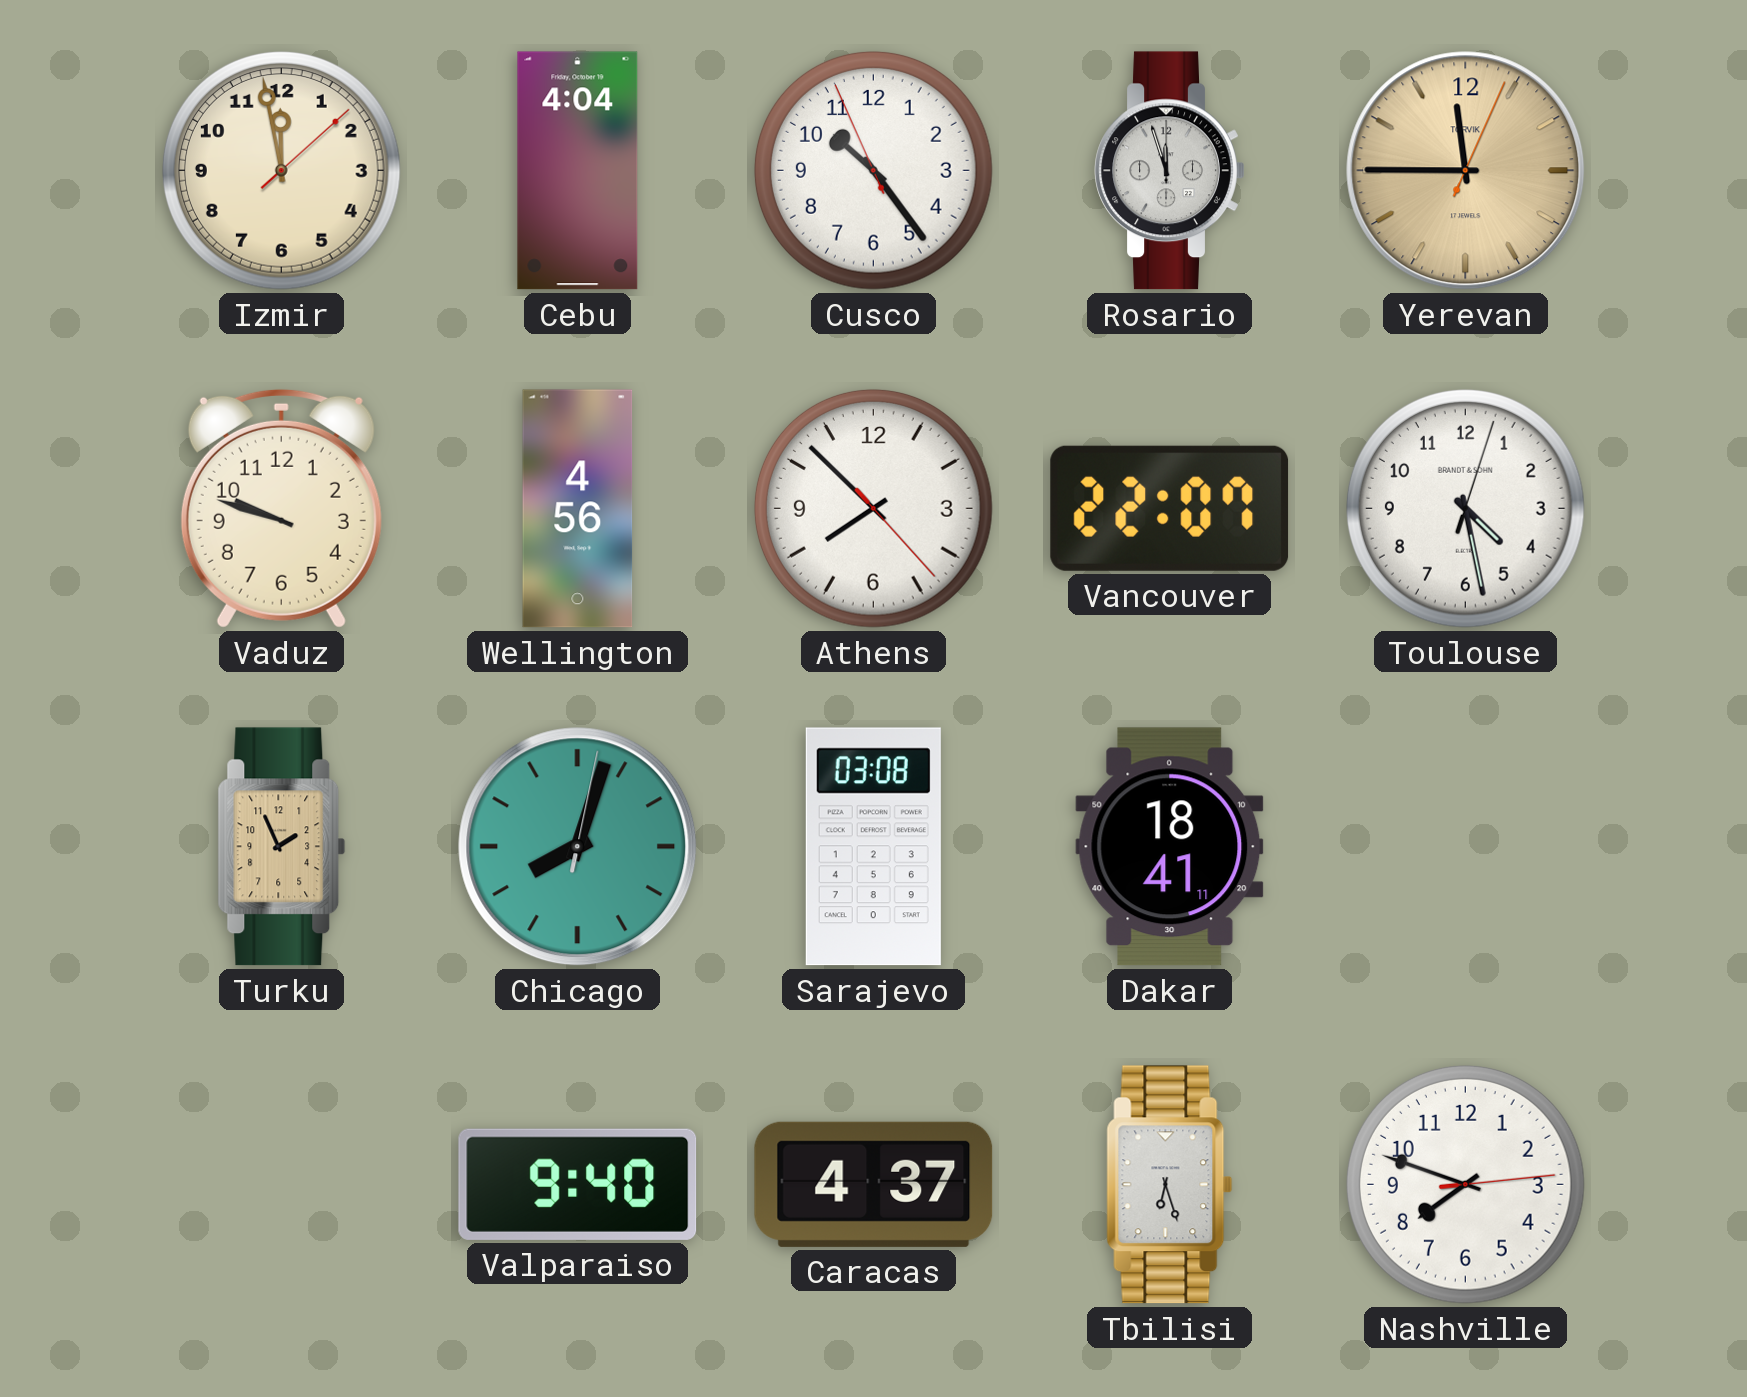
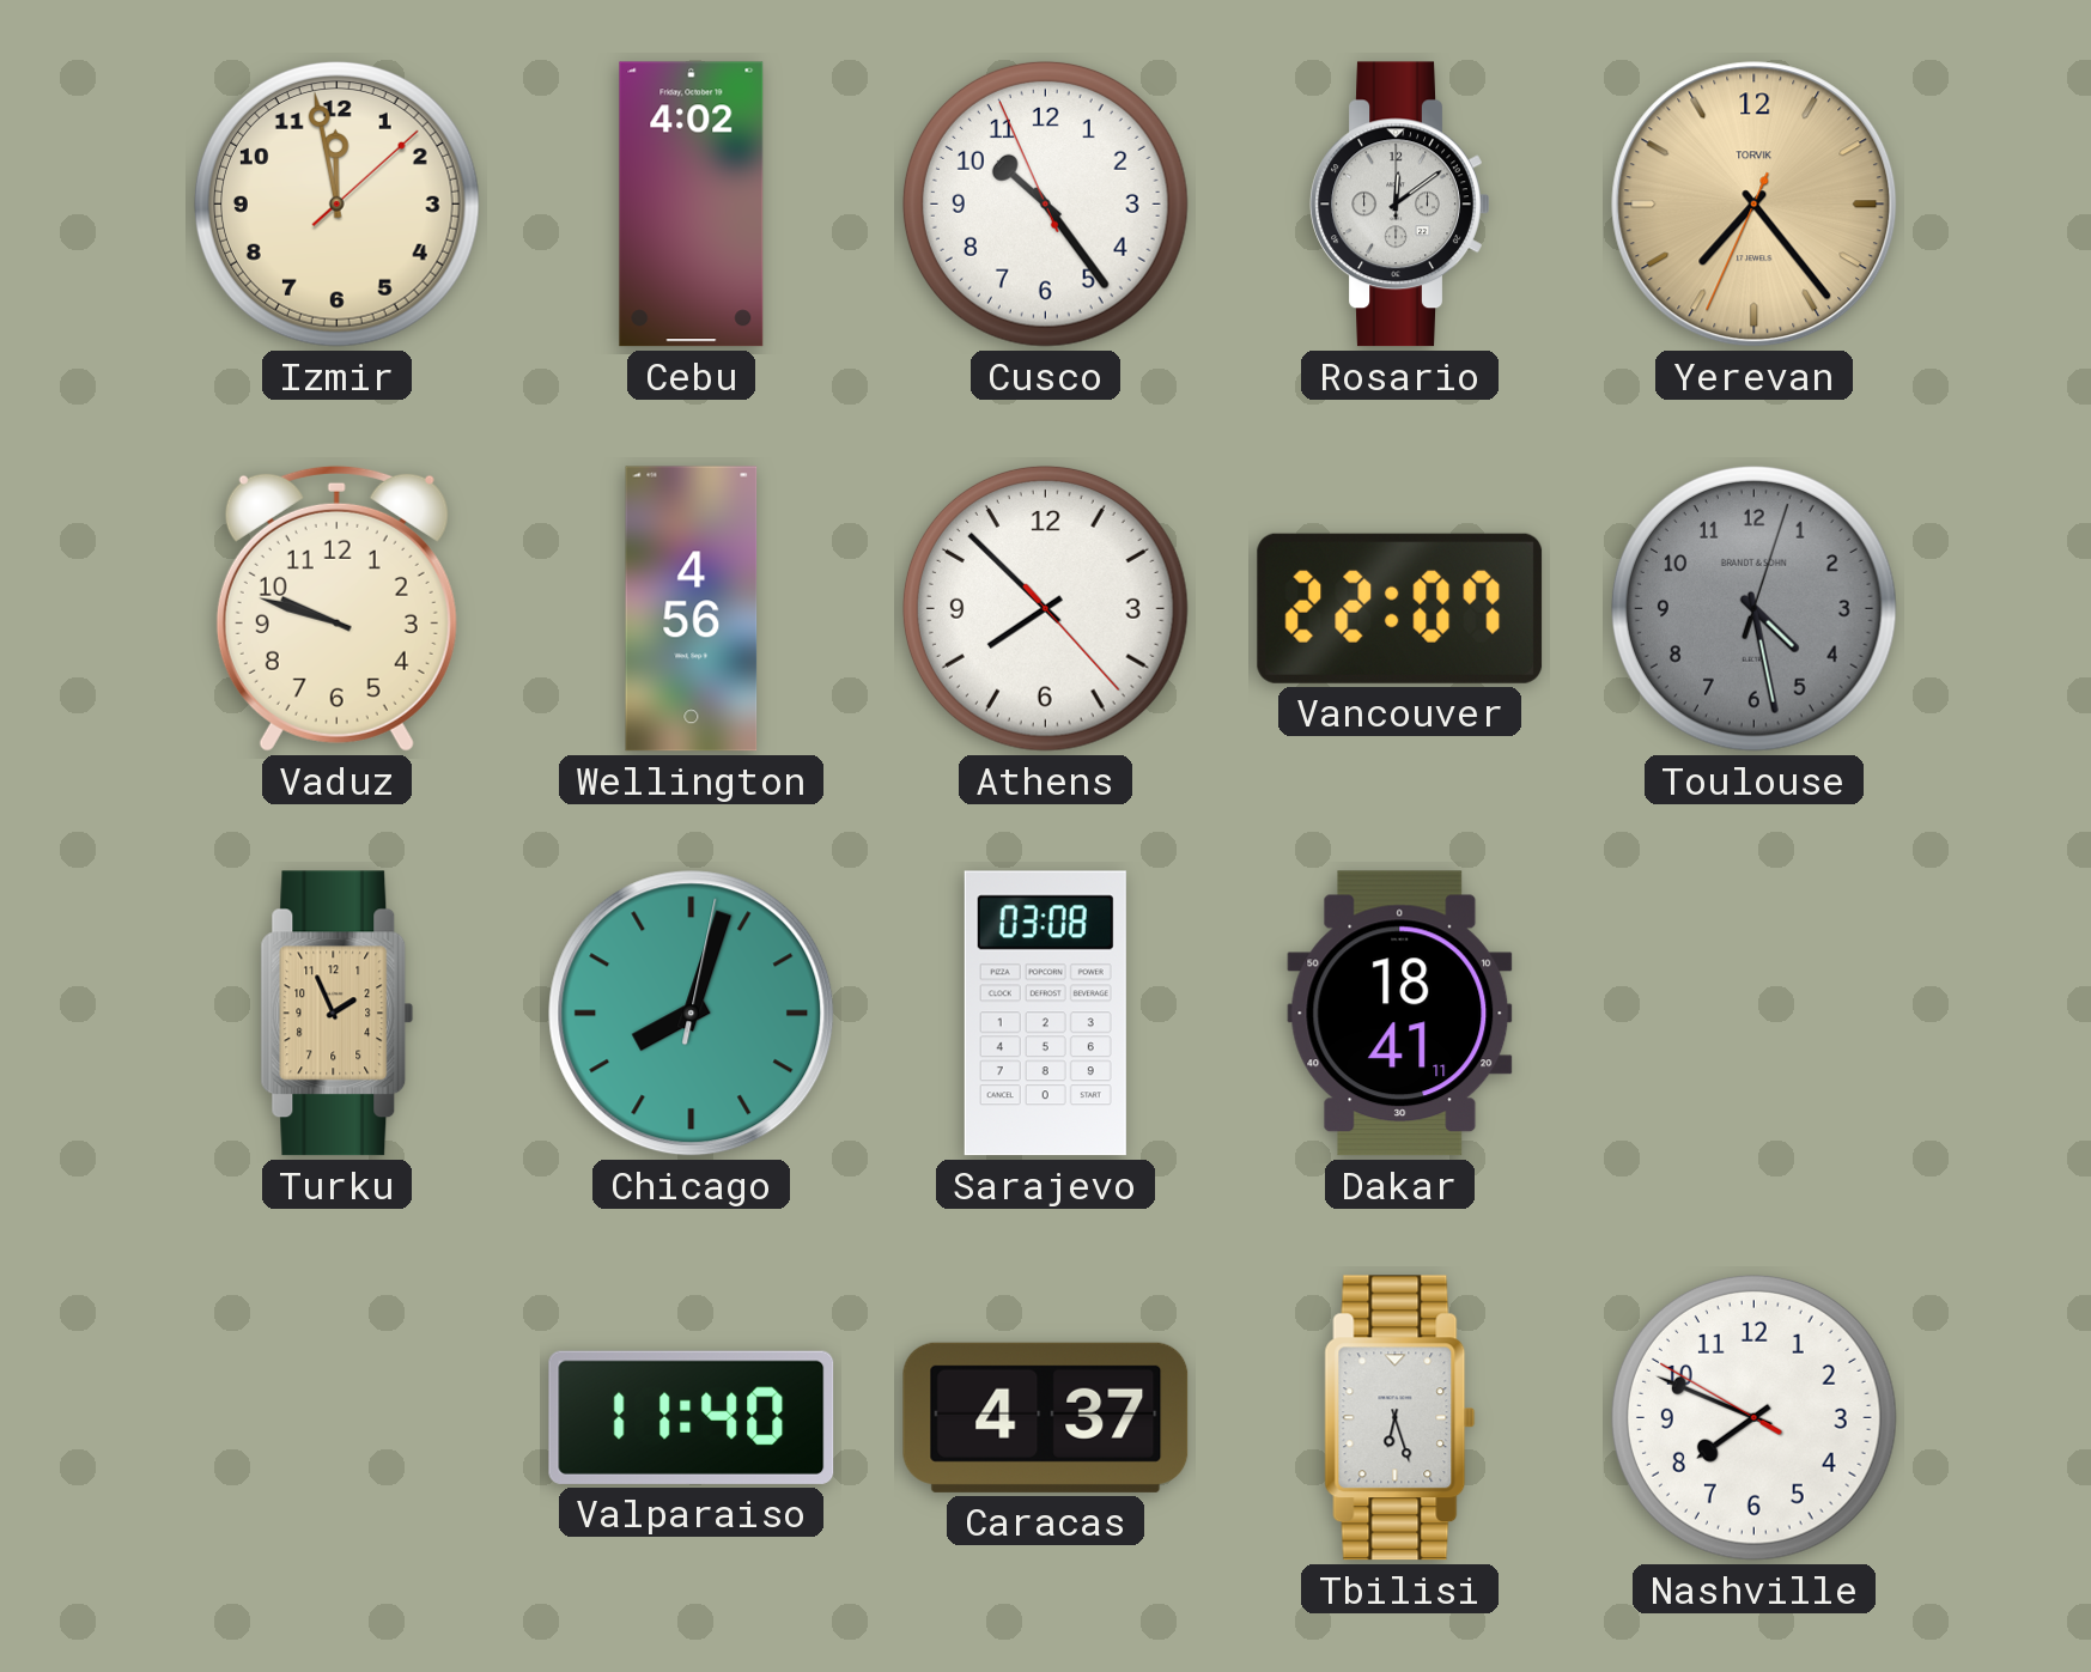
Cebu: 4:04 -> 4:02 (692, 205)
Rosario: 11:57 -> 12:09 (1400, 205)
Yerevan: 11:45 -> 7:23 (1755, 205)
Toulouse dial: white -> grey (1753, 608)
Valparaiso: 9:40 -> 11:40 (692, 1417)
Nashville: 7:48:14 -> 7:48:50 (1753, 1417)
